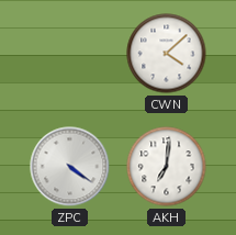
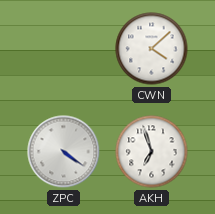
AKH: 7:01 -> 6:57 (152, 152)
